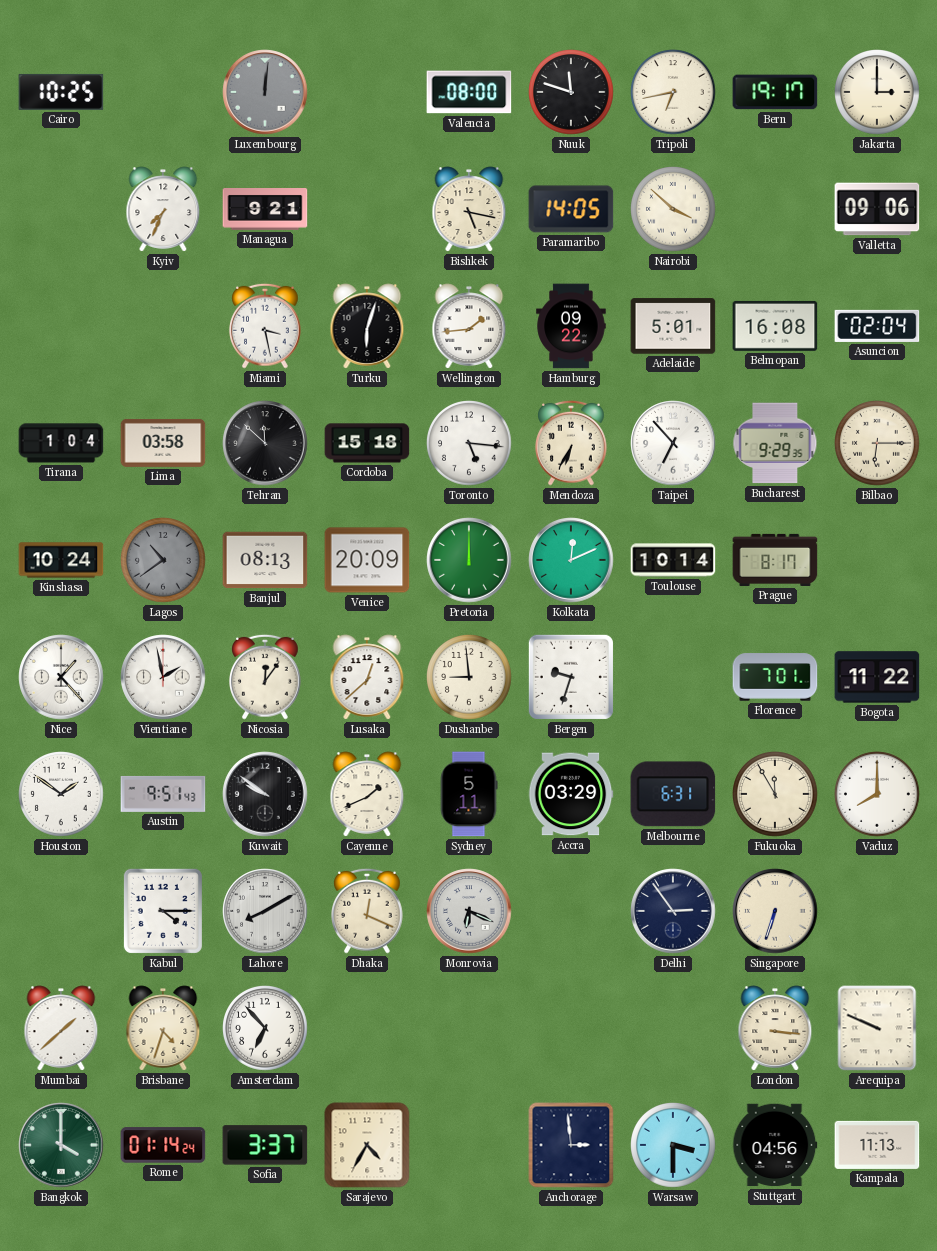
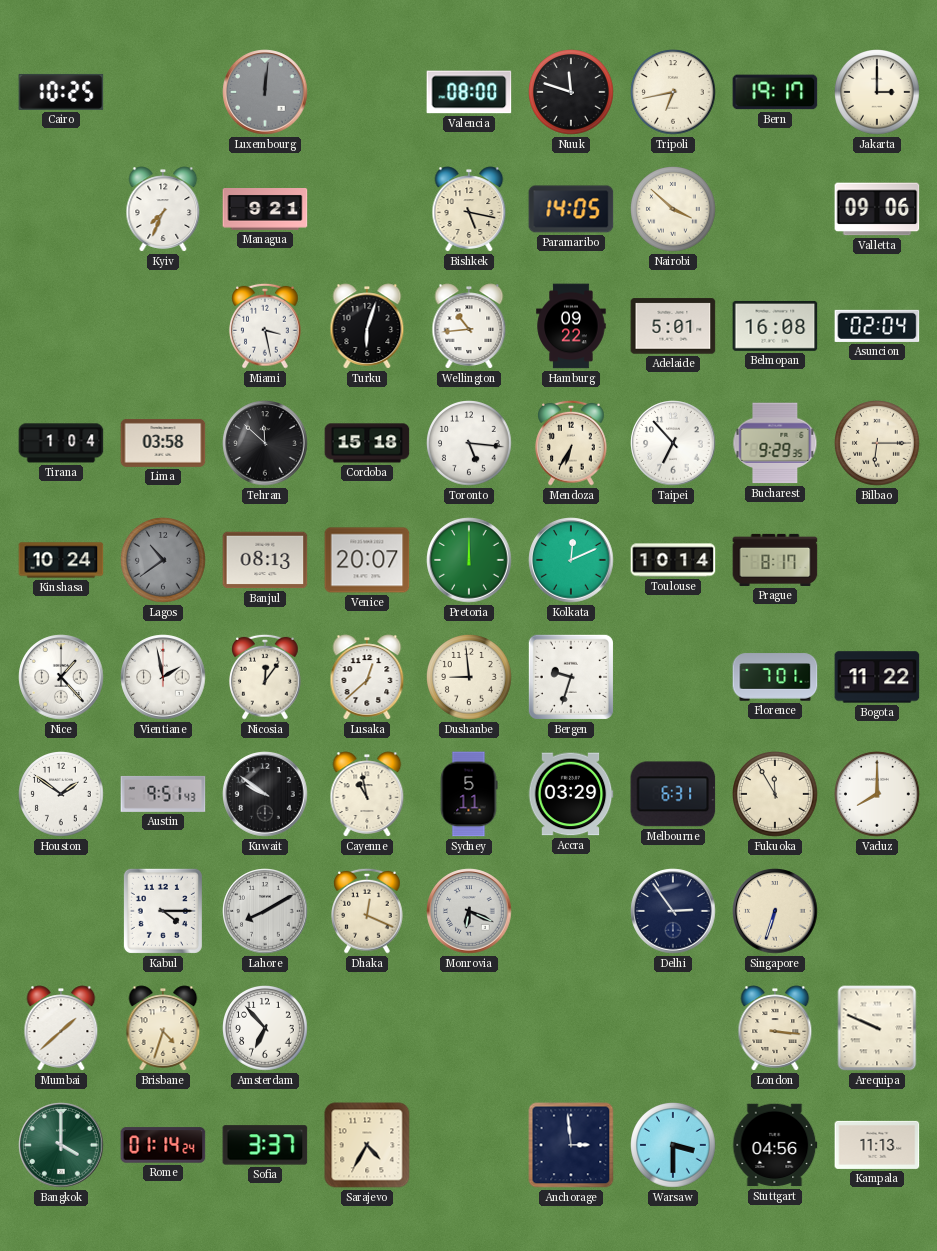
Wellington: 1:44 -> 10:44 (469, 326)
Venice: 20:09 -> 20:07 (367, 560)
Cayenne: 1:41 -> 10:58 (367, 794)
